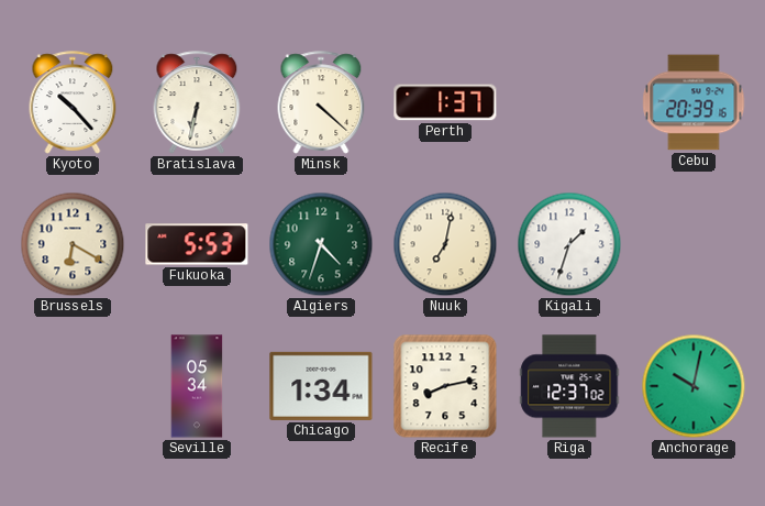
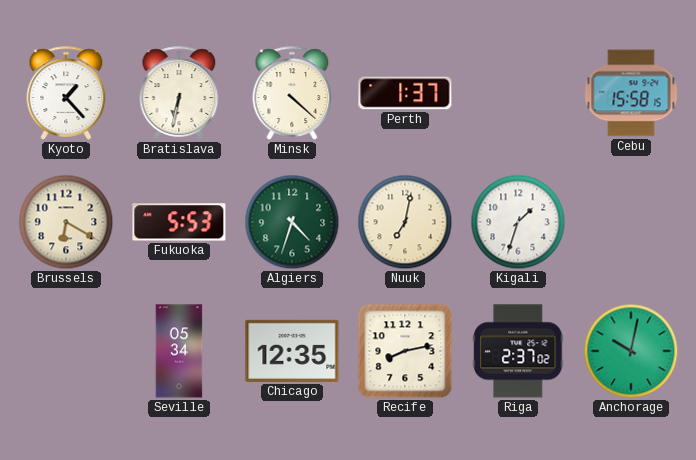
Kyoto: 10:23 -> 1:23 (66, 93)
Cebu: 20:39 -> 15:58 (631, 93)
Chicago: 1:34 -> 12:35 (292, 351)
Riga: 12:37 -> 2:37 (518, 351)
